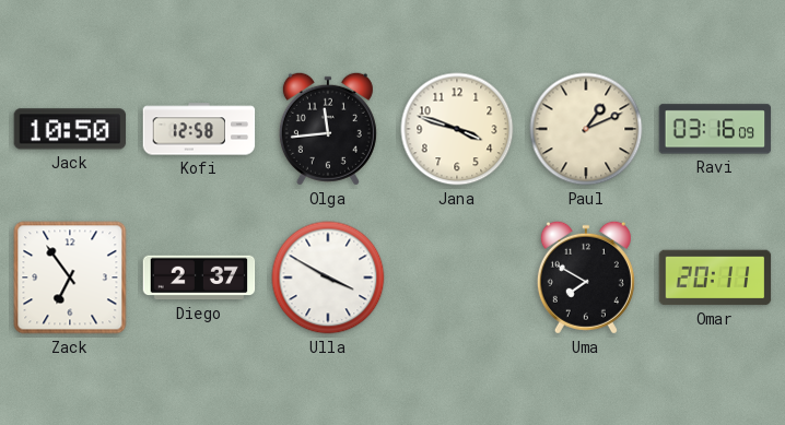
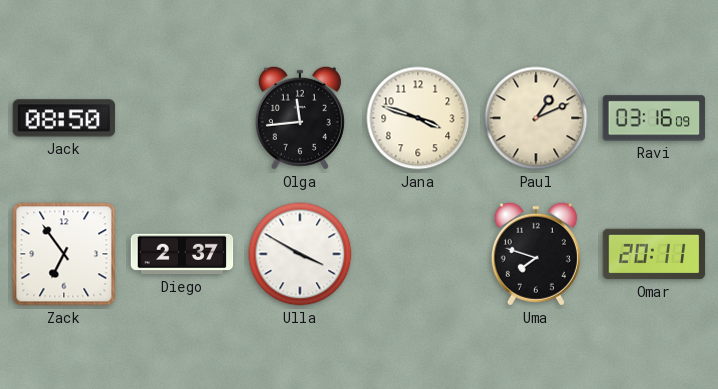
Jack: 10:50 -> 08:50 (64, 118)
Kofi: 12:58 -> none (199, 129)
Uma: 7:50 -> 7:48 (536, 254)
